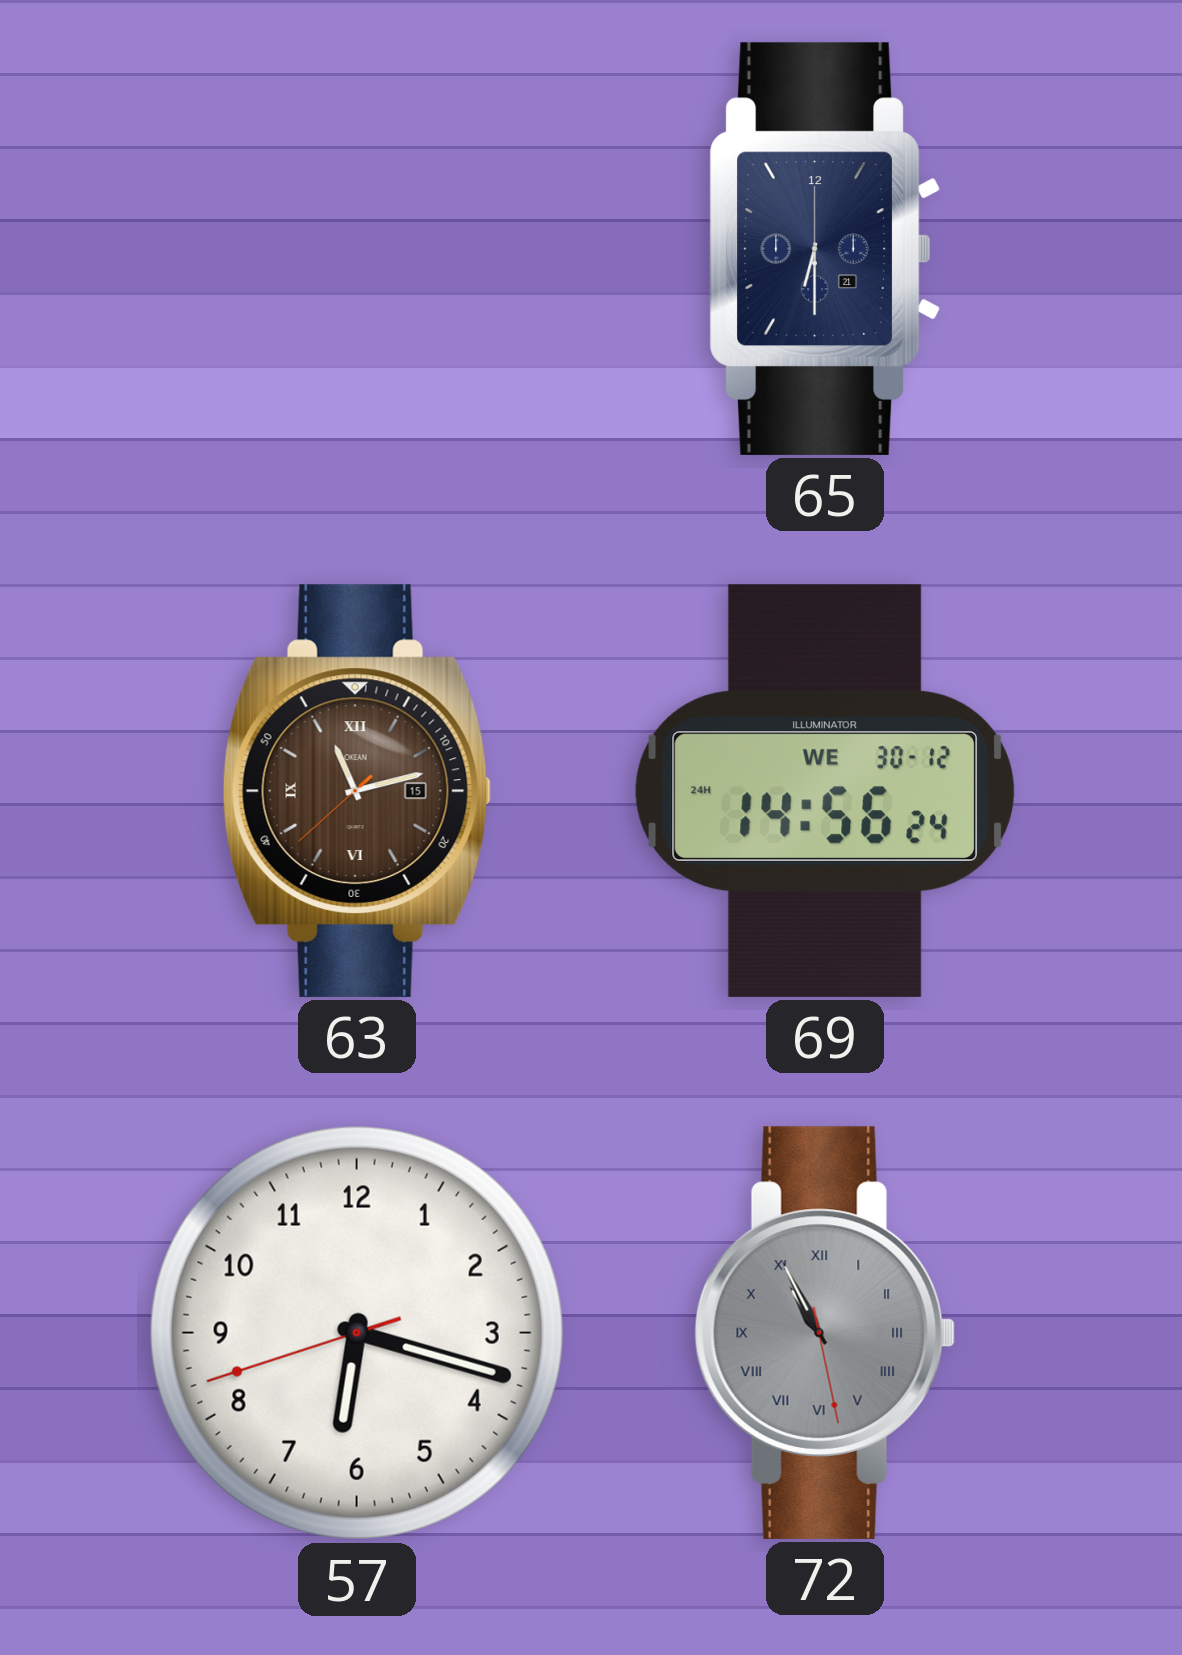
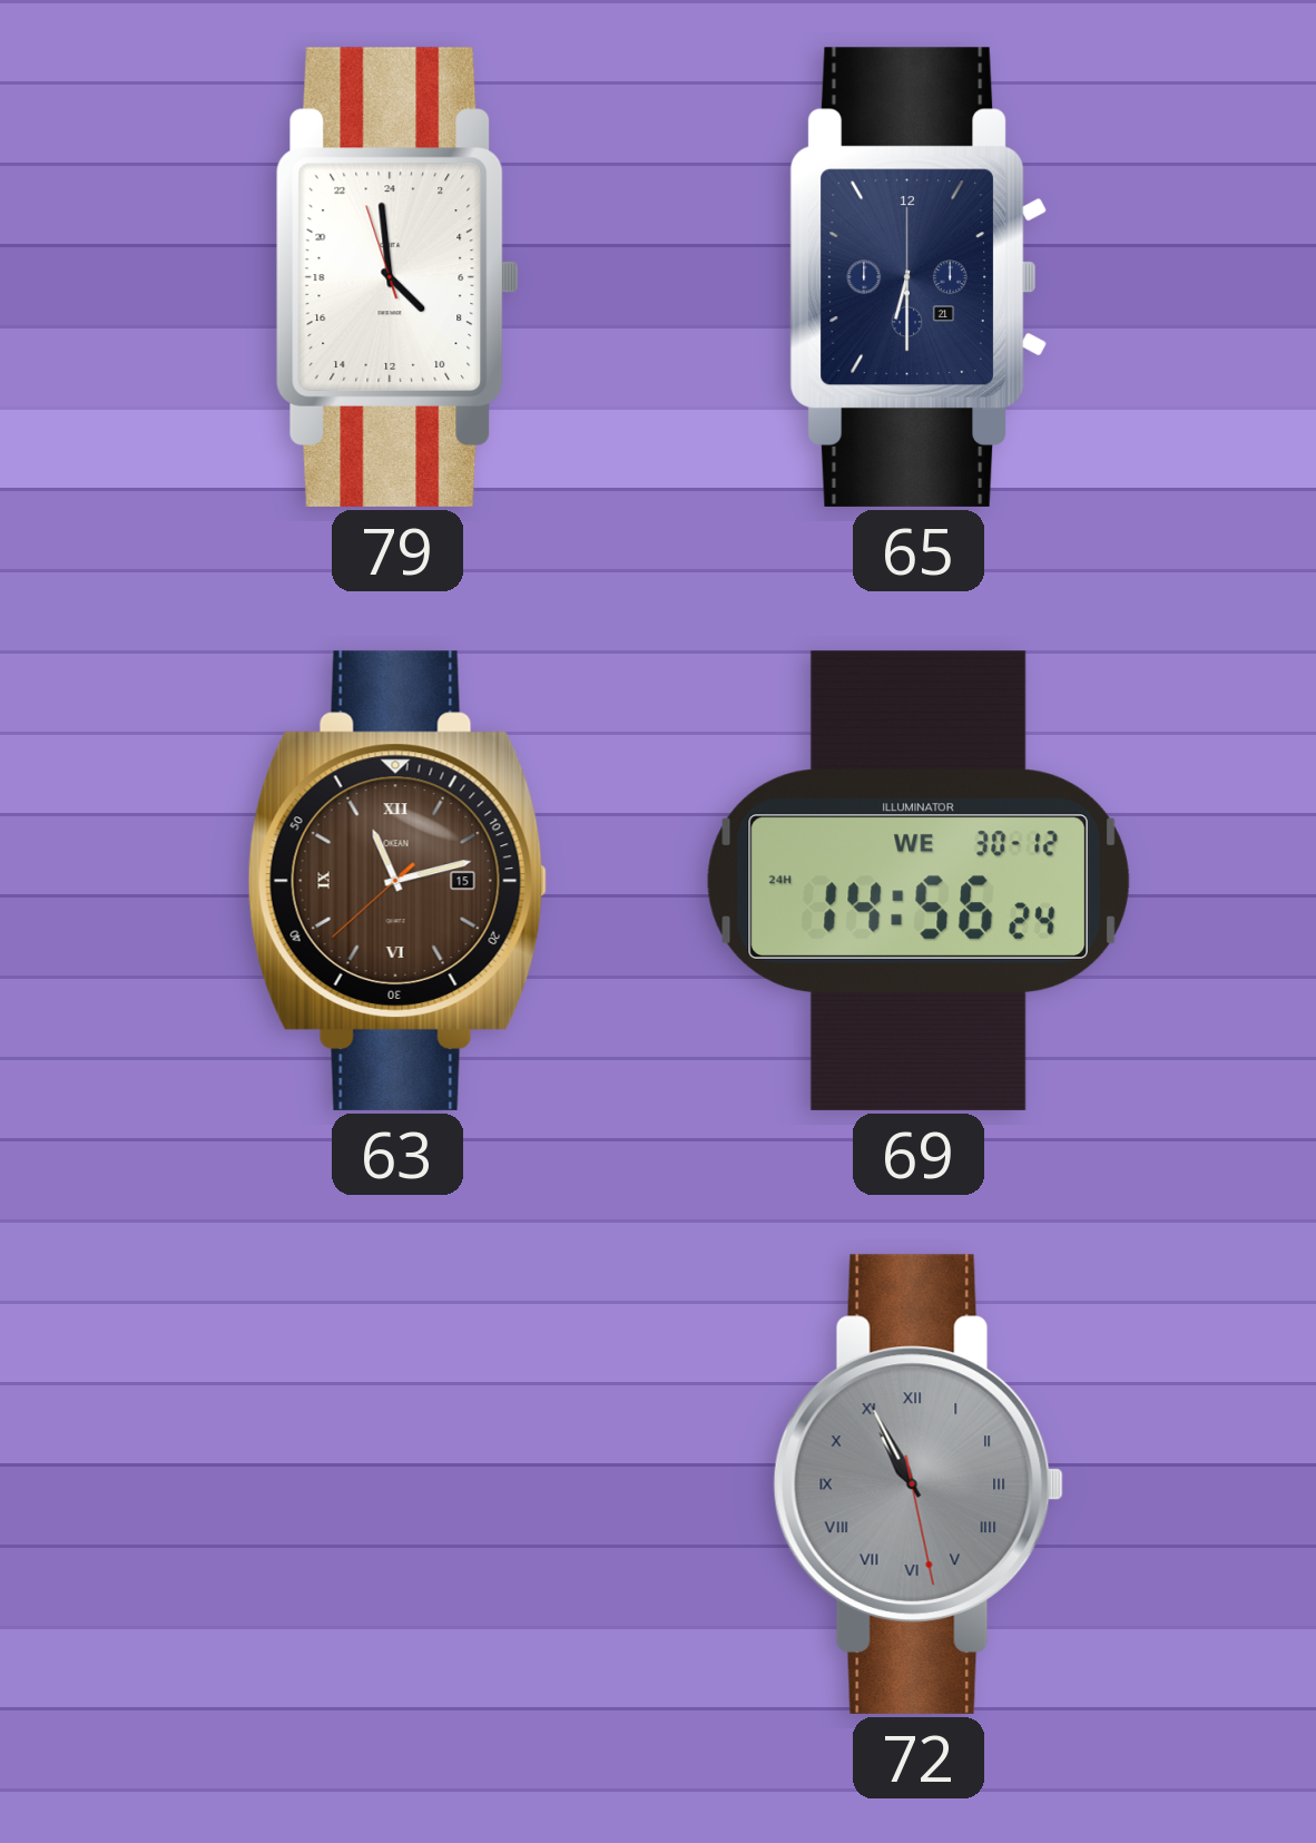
79: none -> 8:58 (397, 277)
57: 6:17 -> none (357, 1333)
